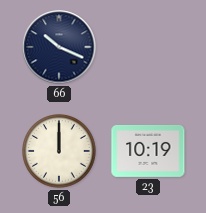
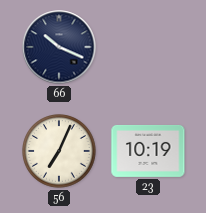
56: 12:00 -> 7:04 (59, 151)
